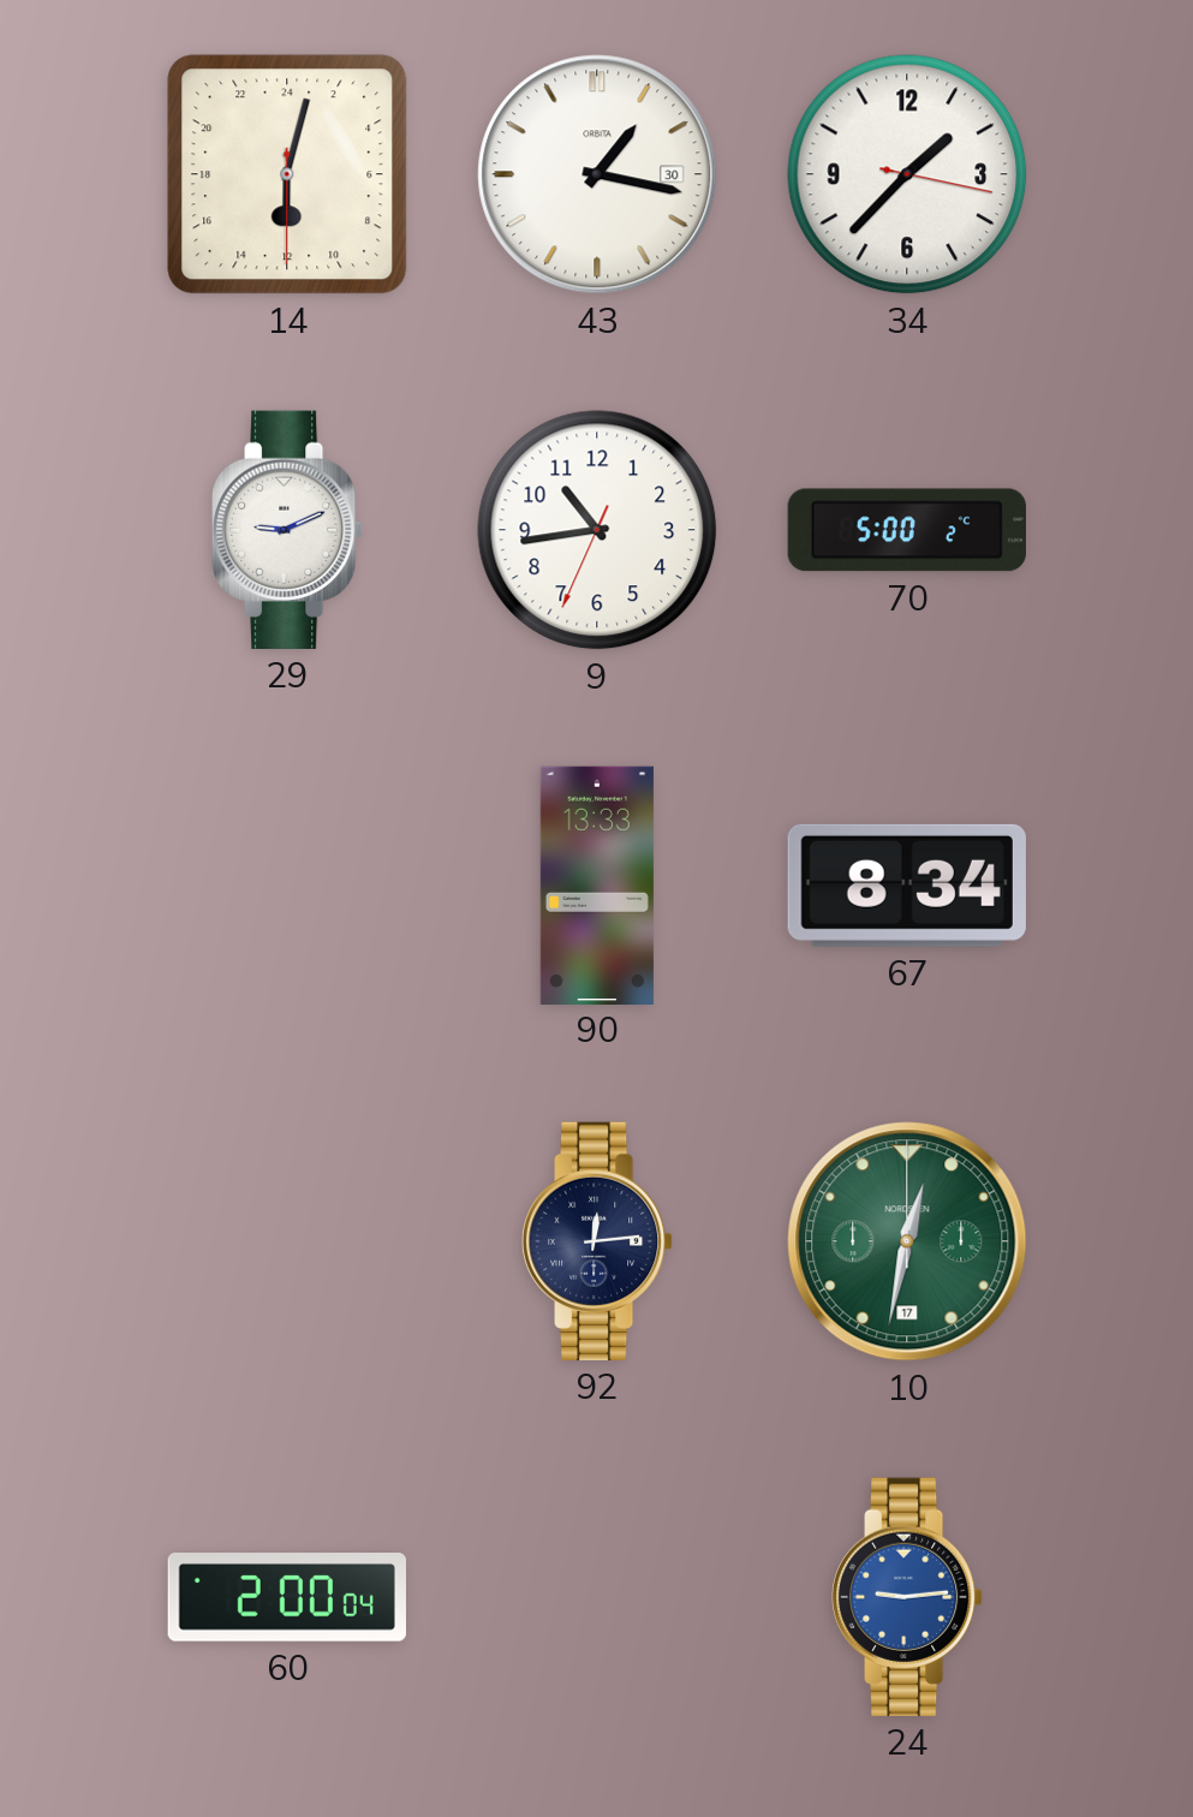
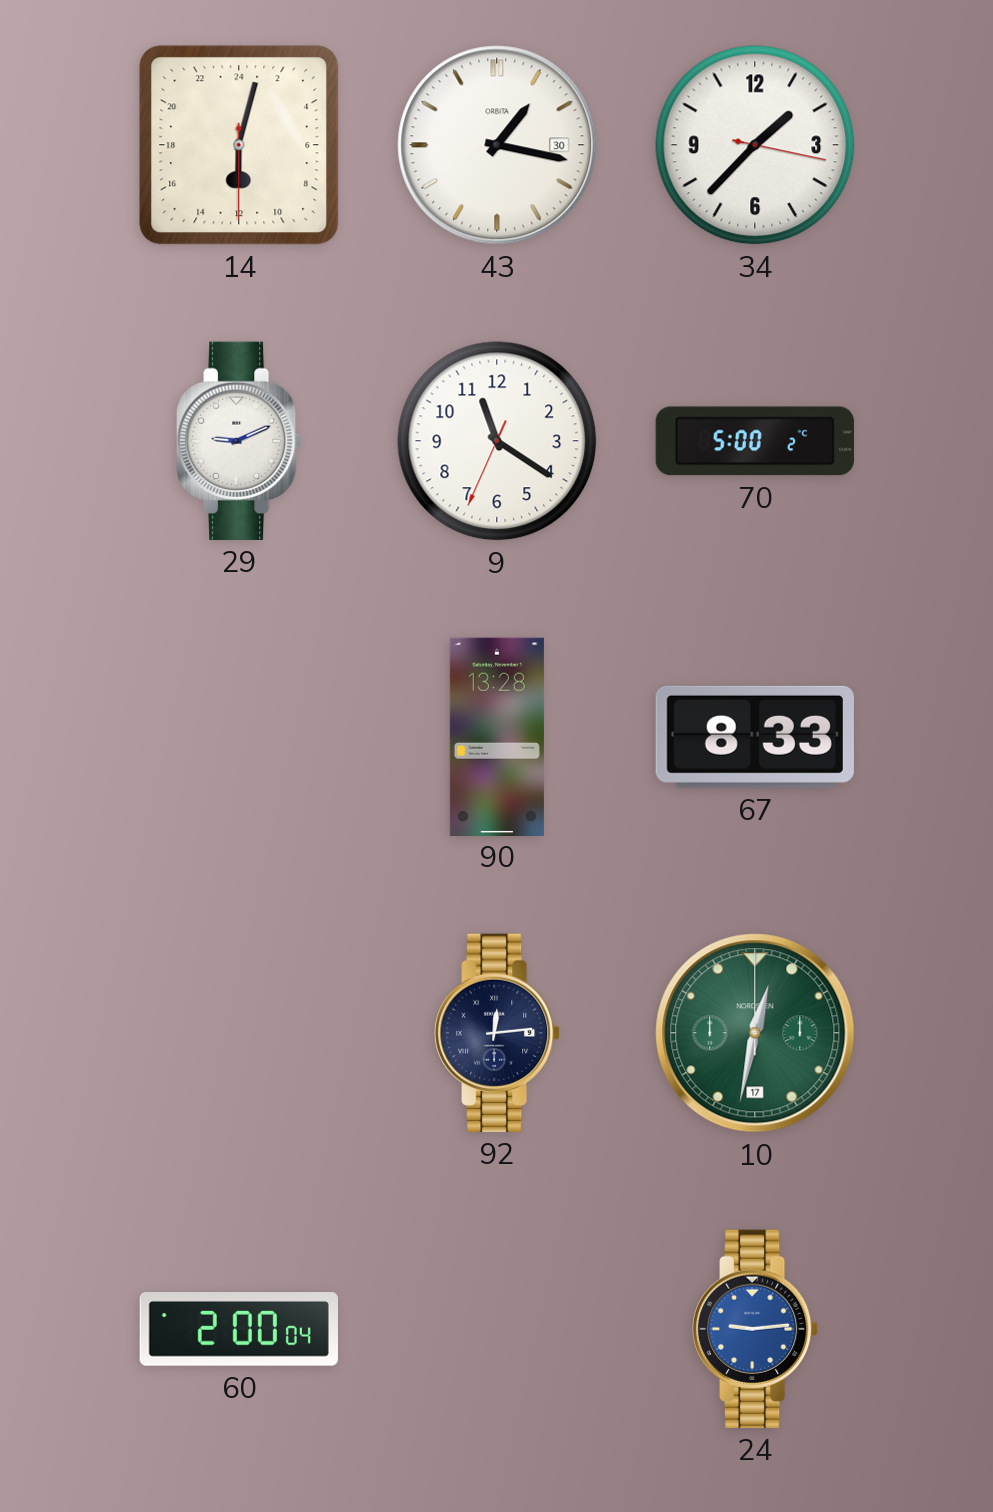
9: 10:43 -> 11:20 (497, 441)
90: 13:33 -> 13:28 (497, 736)
67: 8:34 -> 8:33 (755, 737)
